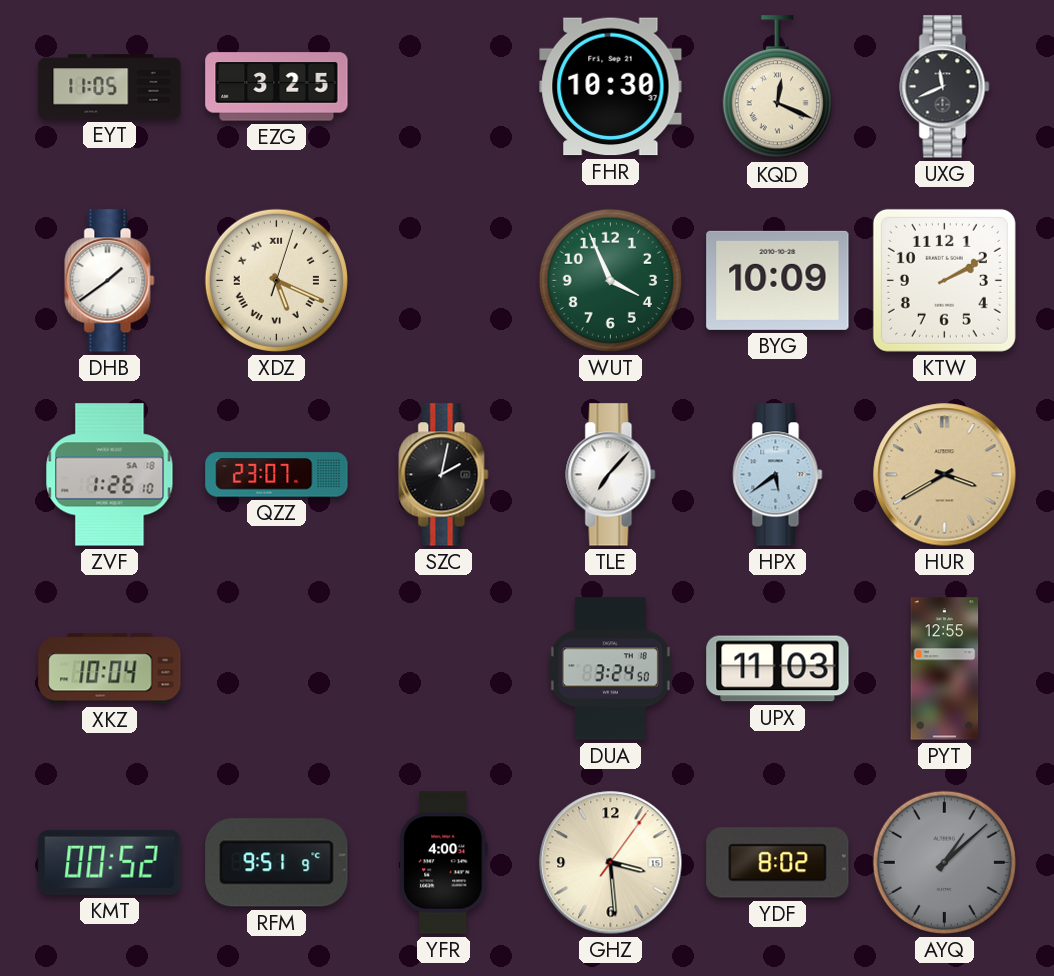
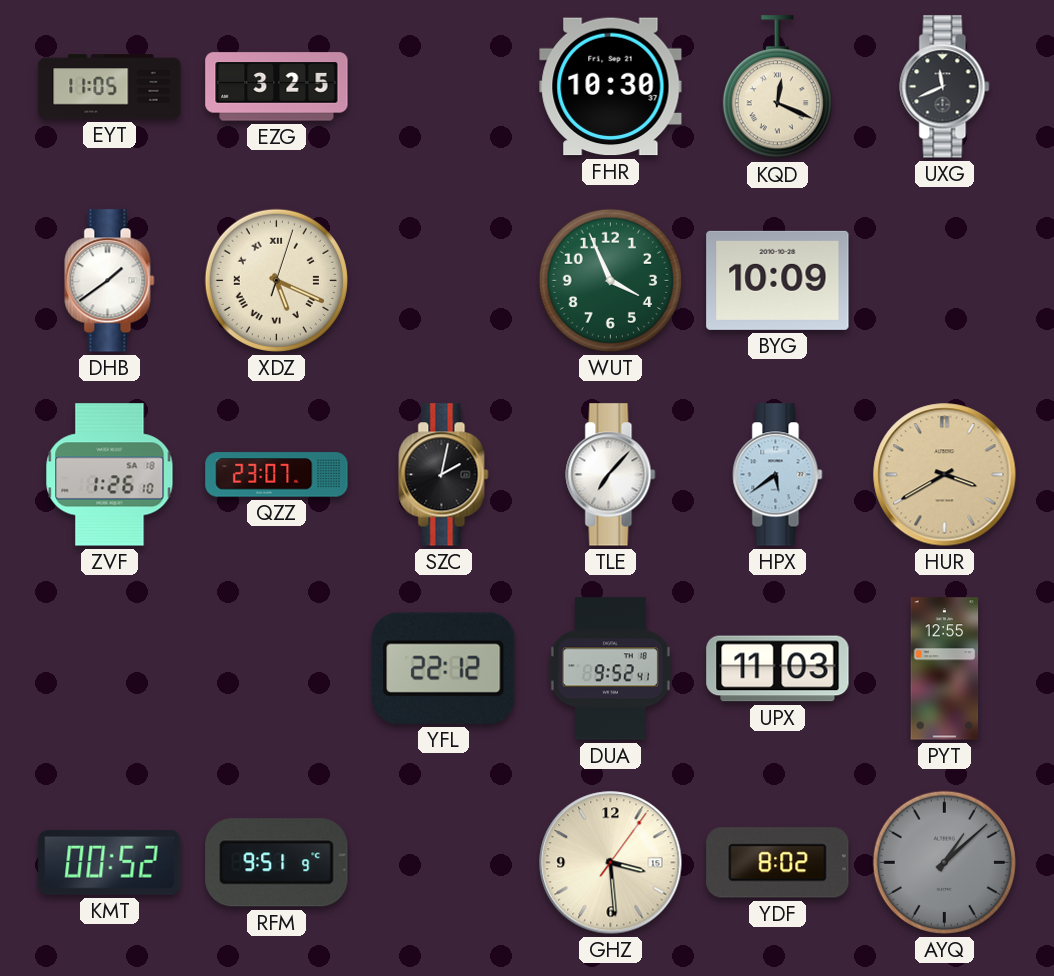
KTW: 2:10 -> none (944, 280)
XKZ: 10:04 -> none (110, 669)
YFL: none -> 22:12 (444, 668)
DUA: 3:24 -> 9:52 (610, 669)
YFR: 4:00 -> none (444, 863)
